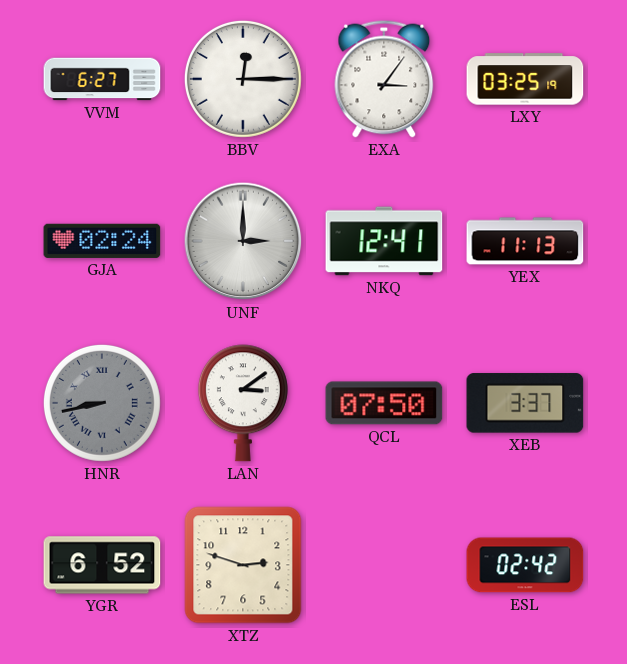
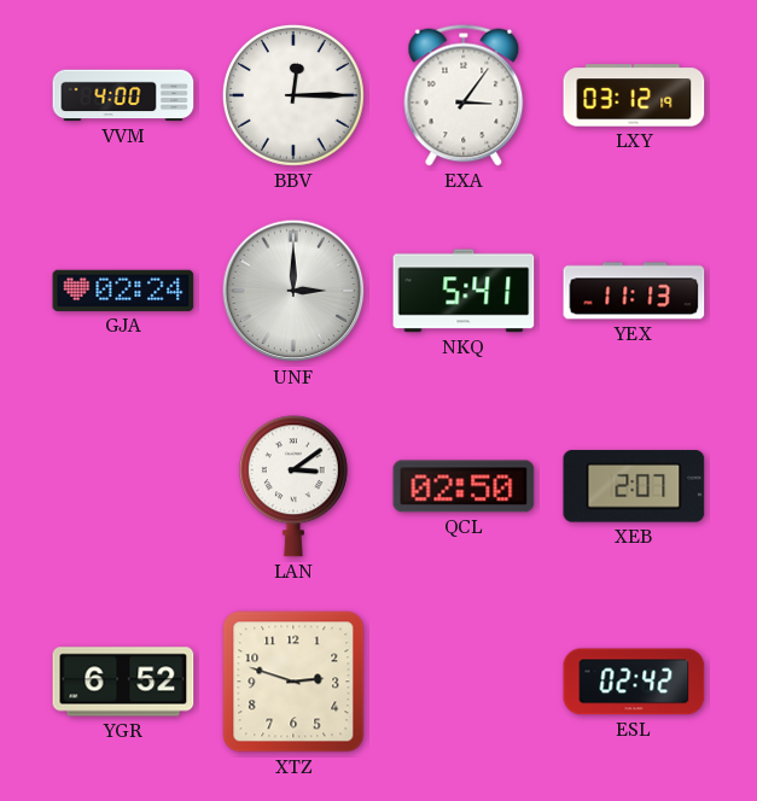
VVM: 6:27 -> 4:00 (123, 95)
LXY: 03:25 -> 03:12 (634, 95)
NKQ: 12:41 -> 5:41 (464, 291)
HNR: 8:43 -> none (102, 403)
QCL: 07:50 -> 02:50 (464, 486)
XEB: 3:37 -> 2:07 (634, 486)
